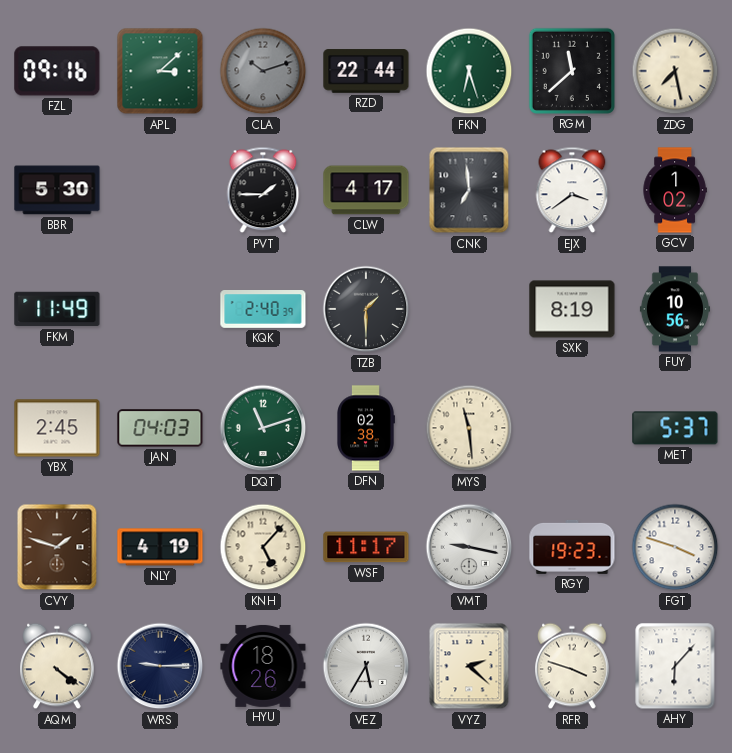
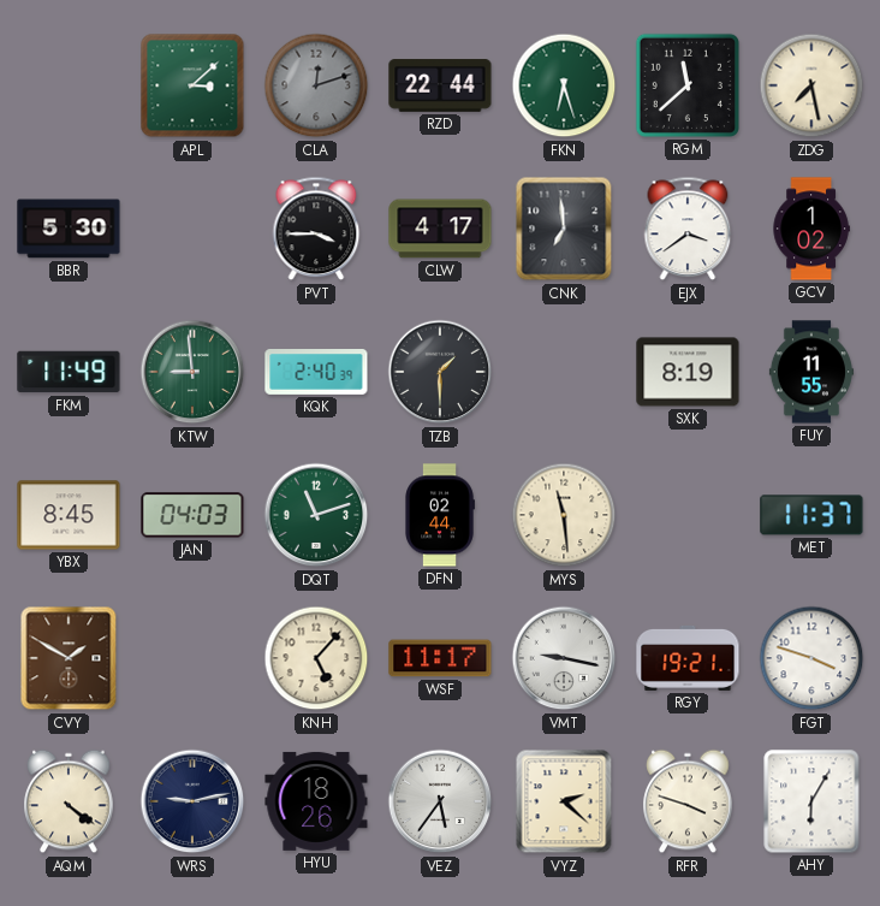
FZL: 09:16 -> none (57, 71)
CLA: 10:12 -> 12:12 (316, 85)
PVT: 1:45 -> 3:45 (316, 229)
KTW: none -> 8:59 (192, 372)
FUY: 10:56 -> 11:55 (811, 372)
YBX: 2:45 -> 8:45 (69, 515)
DFN: 02:38 -> 02:44 (440, 515)
MET: 5:37 -> 11:37 (811, 515)
CVY: 1:48 -> 1:50 (69, 658)
NLY: 4:19 -> none (160, 547)
RGY: 19:23 -> 19:21 (688, 658)
WRS: 9:15 -> 9:13 (192, 801)
VEZ: 5:35 -> 5:36 (440, 801)
AHY: 6:07 -> 6:05 (811, 801)
